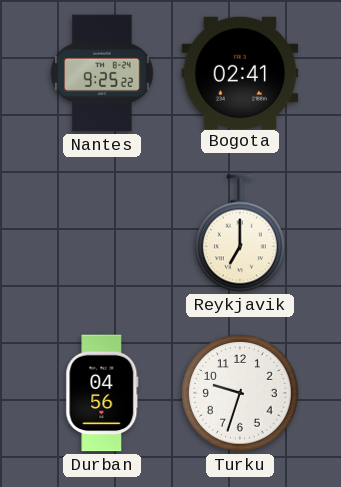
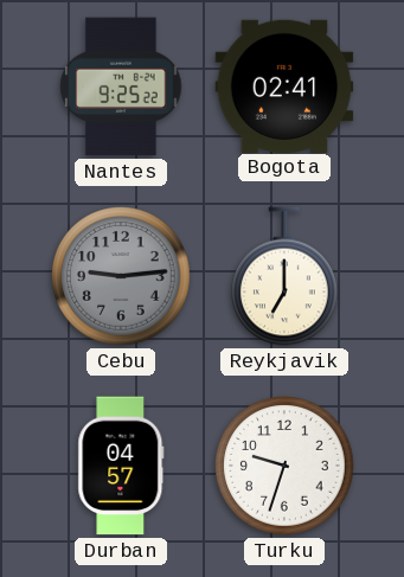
Cebu: none -> 9:14 (121, 276)
Durban: 04:56 -> 04:57 (121, 466)
